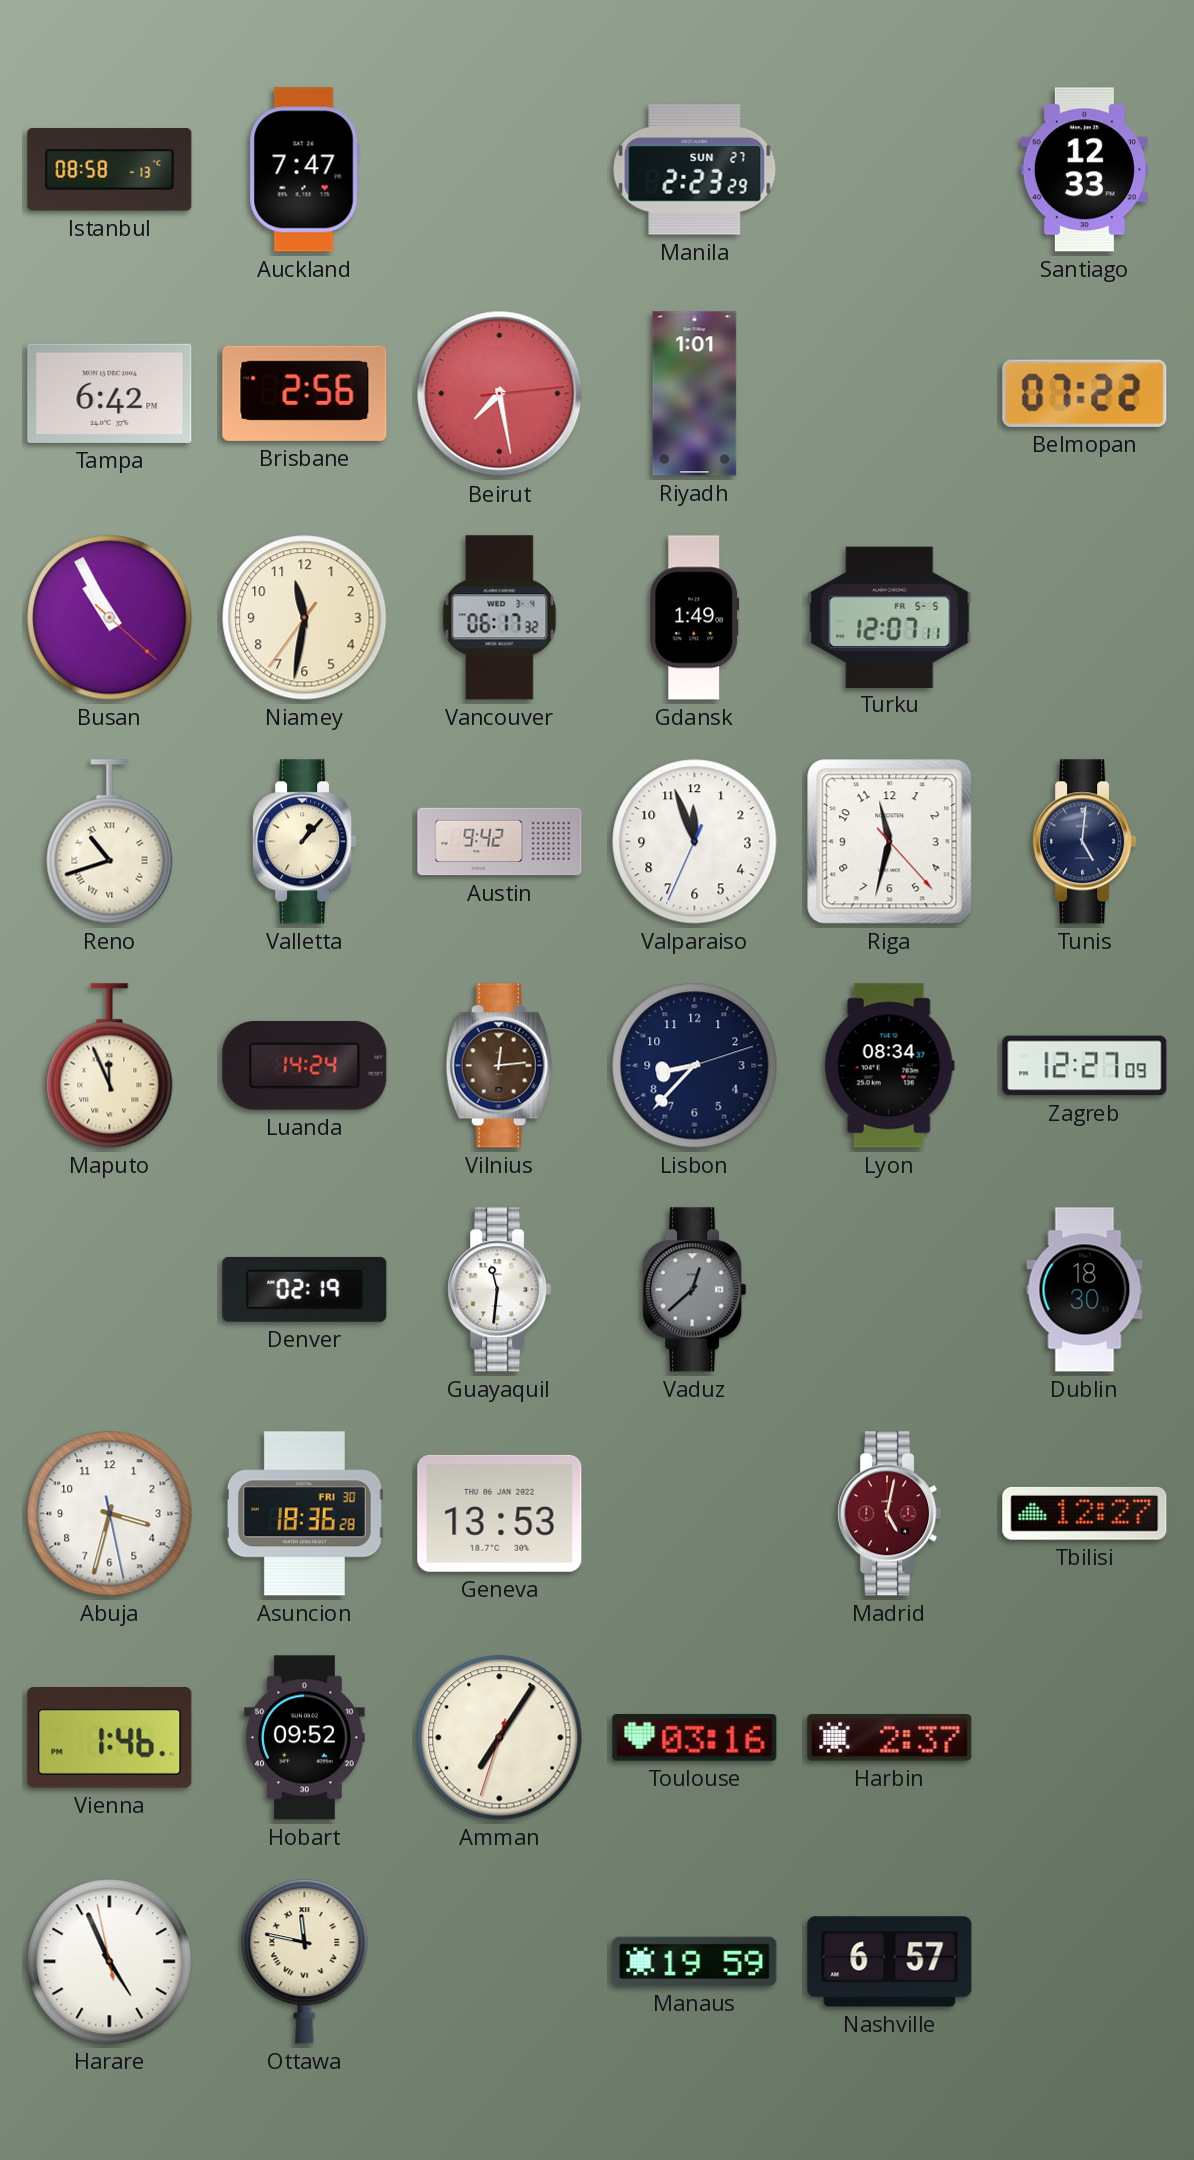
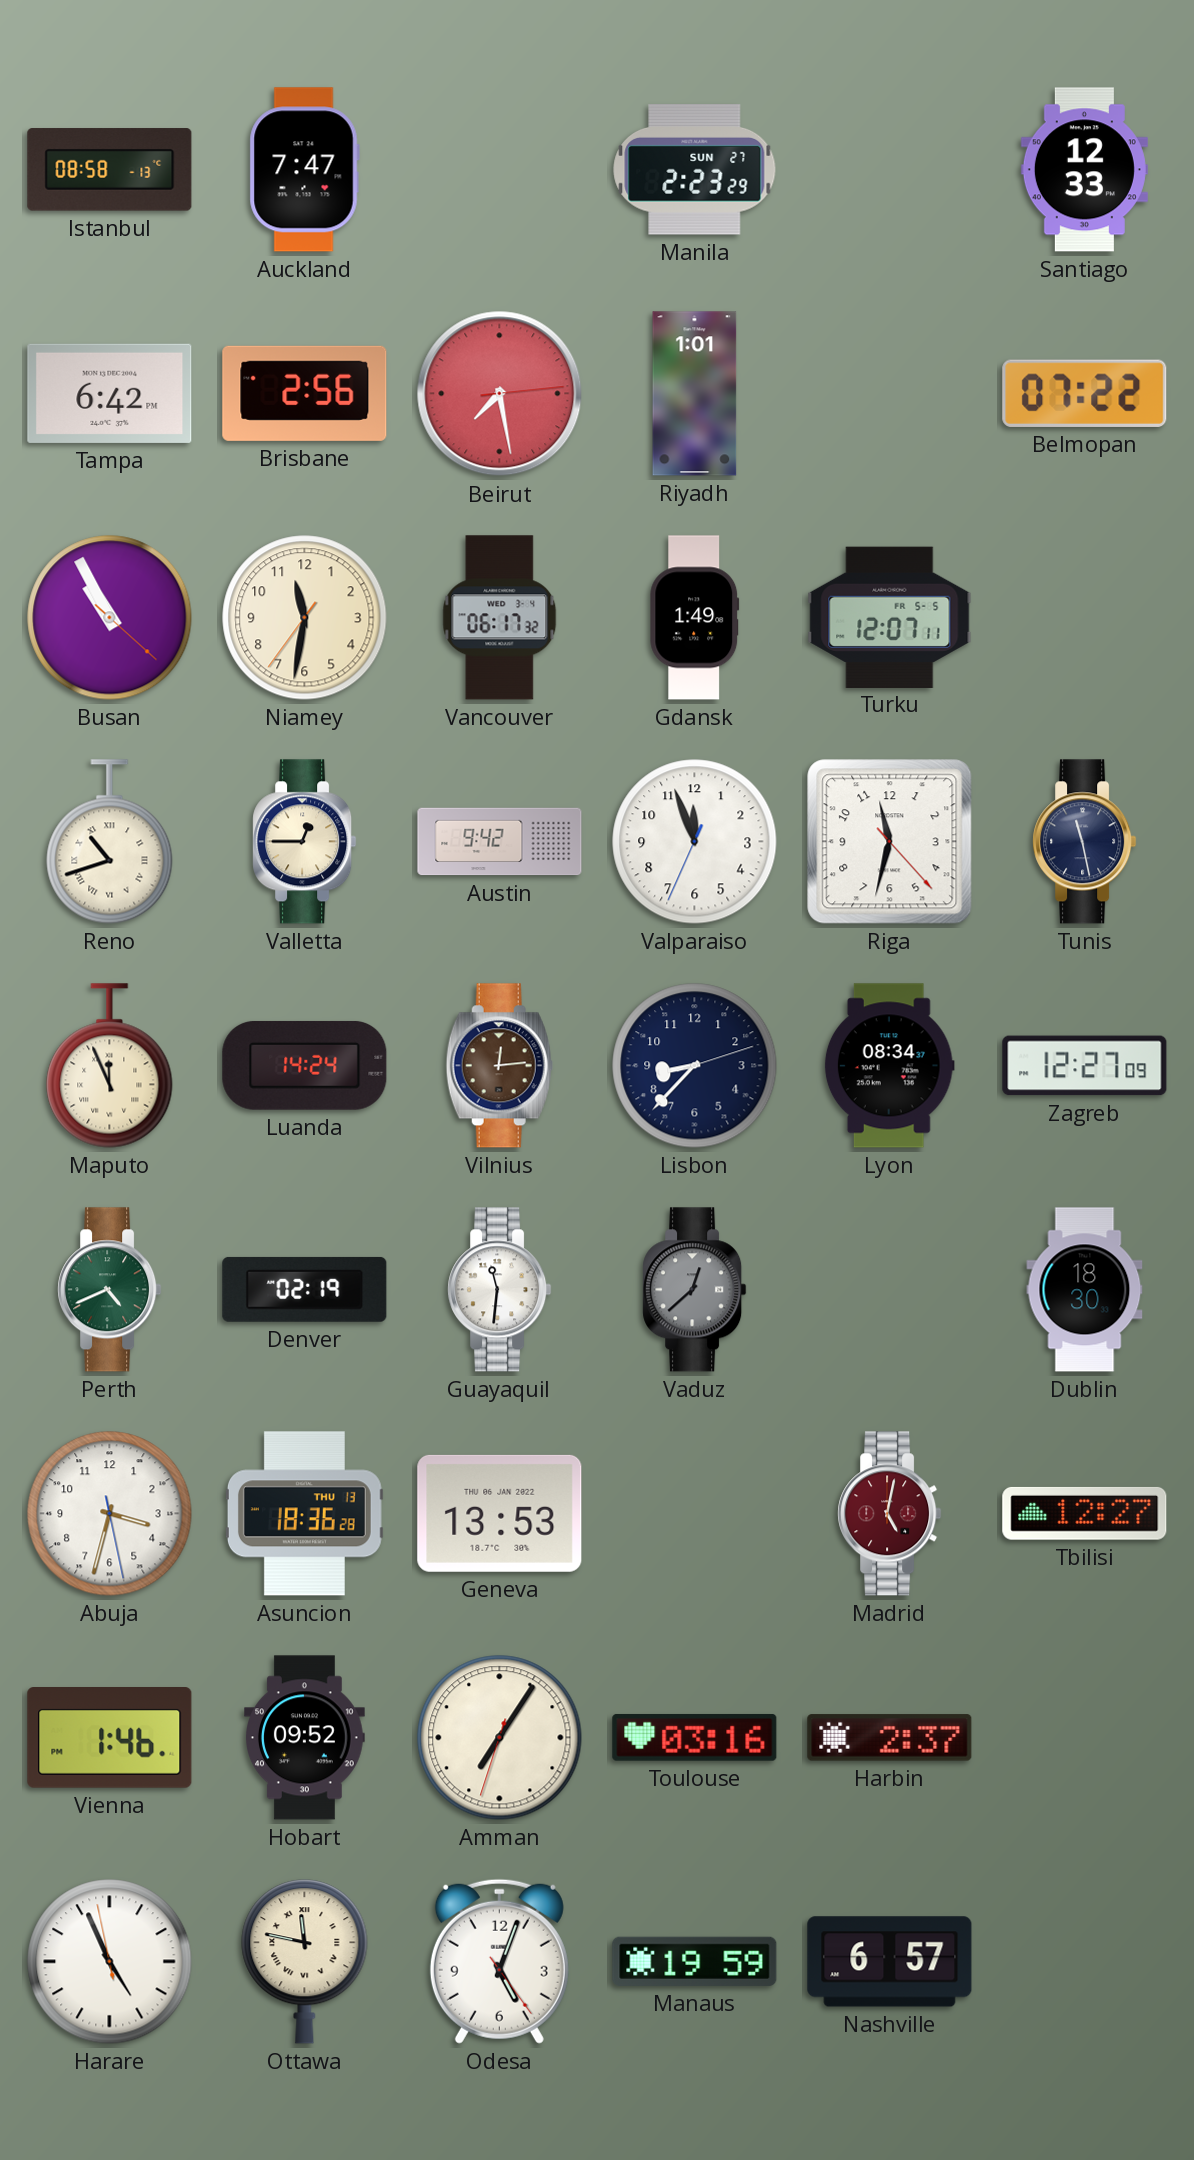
Valletta: 1:07 -> 12:45 (305, 842)
Tunis: 5:01 -> 11:28 (1085, 842)
Perth: none -> 4:41 (110, 1290)
Asuncion date: FRI 30 -> THU 13 (304, 1514)
Odesa: none -> 5:03 (499, 1961)
